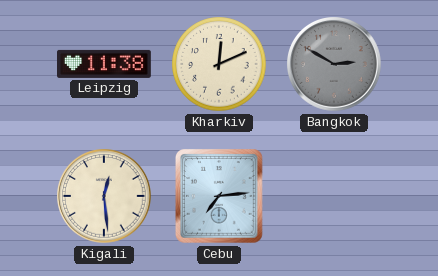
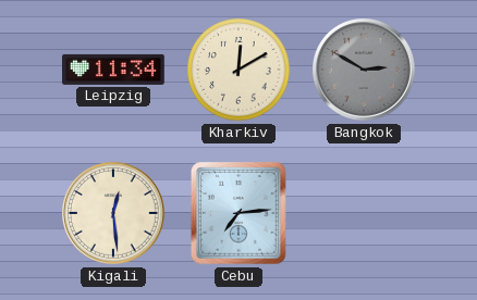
Leipzig: 11:38 -> 11:34 (114, 70)
Kharkiv: 12:11 -> 12:10 (238, 70)
